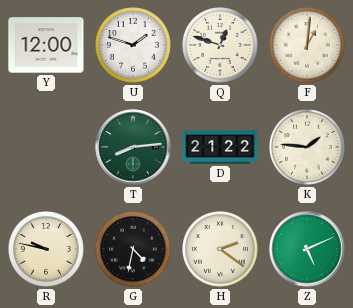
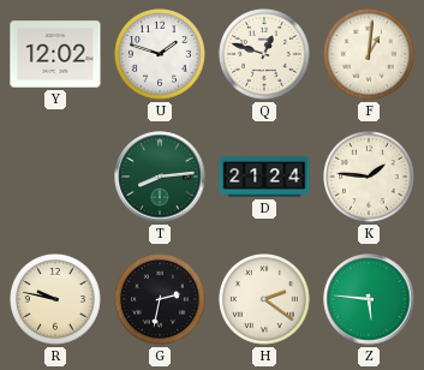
Y: 12:00 -> 12:02 (55, 54)
D: 21:22 -> 21:24 (264, 177)
G: 4:32 -> 2:32 (161, 300)
Z: 5:11 -> 5:46 (369, 299)
